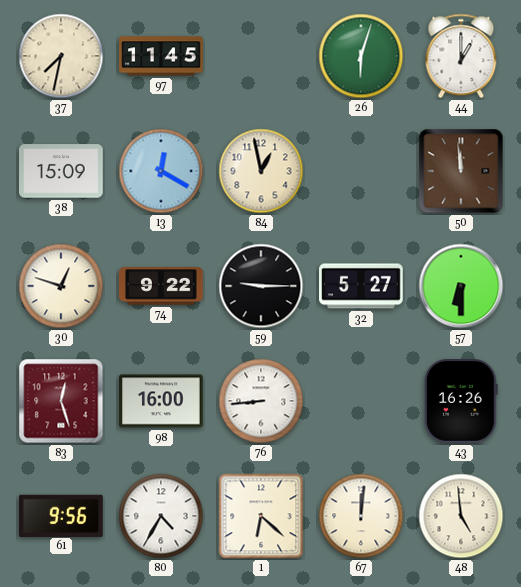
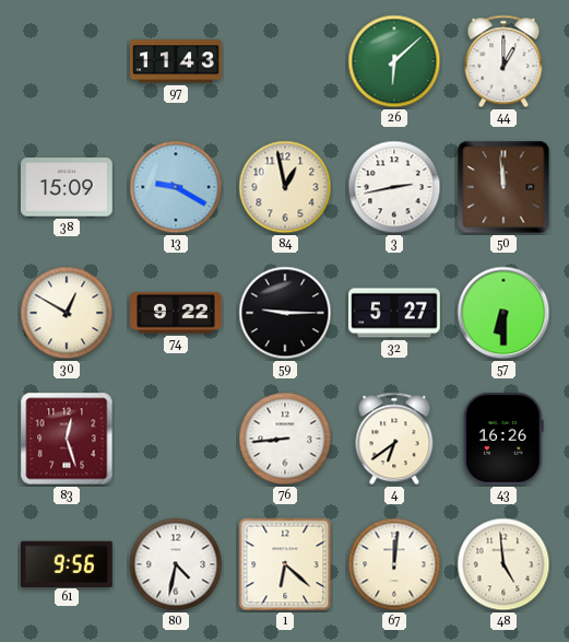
37: 7:32 -> none (61, 56)
97: 11:45 -> 11:43 (176, 61)
26: 6:03 -> 6:08 (394, 61)
13: 12:20 -> 9:20 (176, 187)
3: none -> 2:43 (394, 187)
30: 12:48 -> 12:50 (67, 313)
98: 16:00 -> none (161, 401)
4: none -> 6:39 (394, 439)
80: 4:35 -> 4:32 (176, 564)
